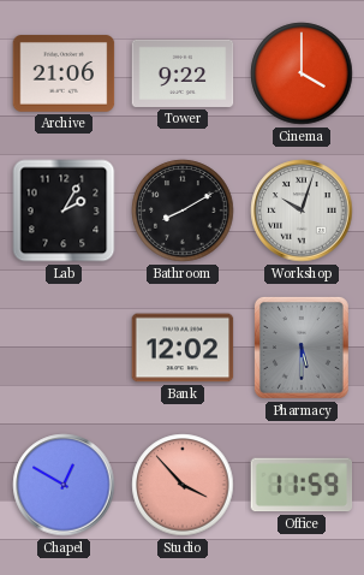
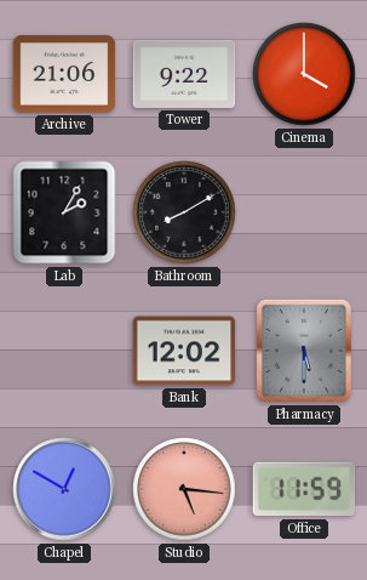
Workshop: 10:03 -> none (302, 211)
Studio: 3:53 -> 5:16 (184, 489)
